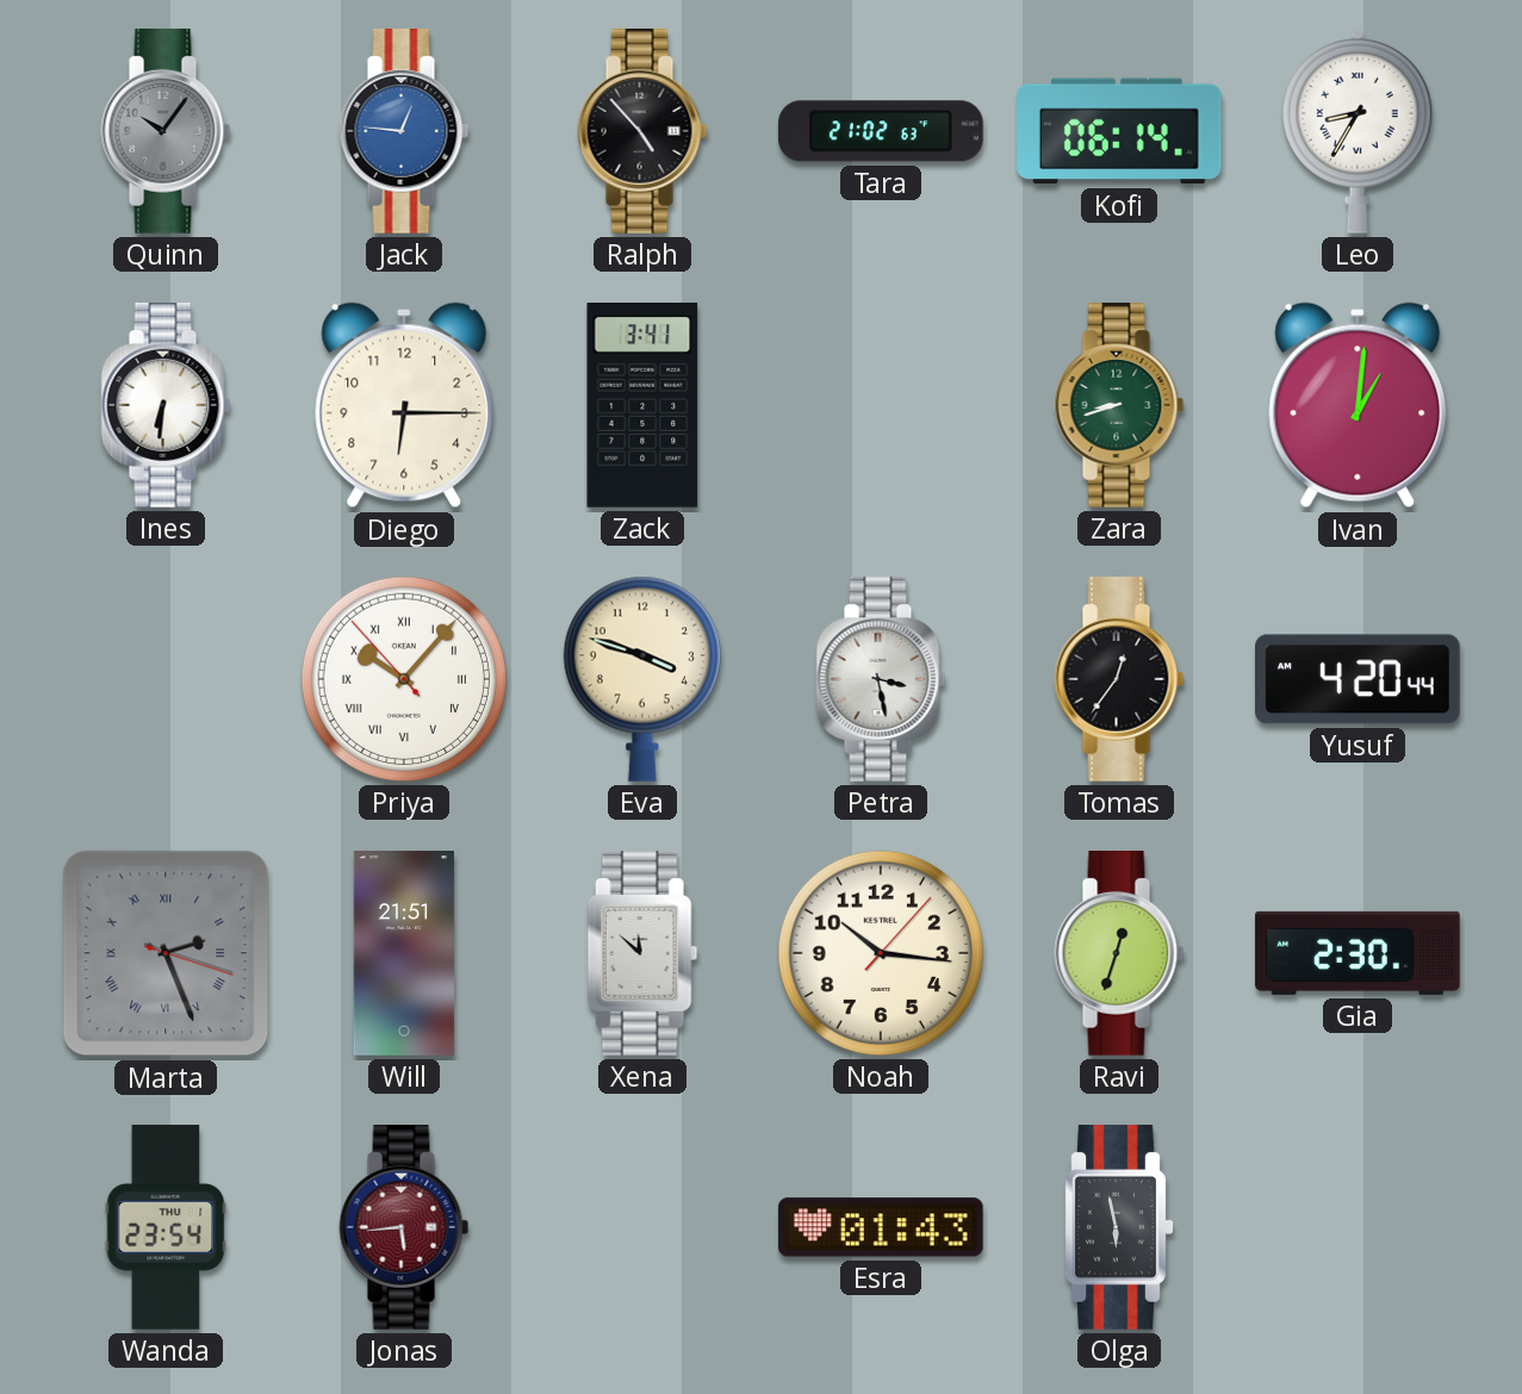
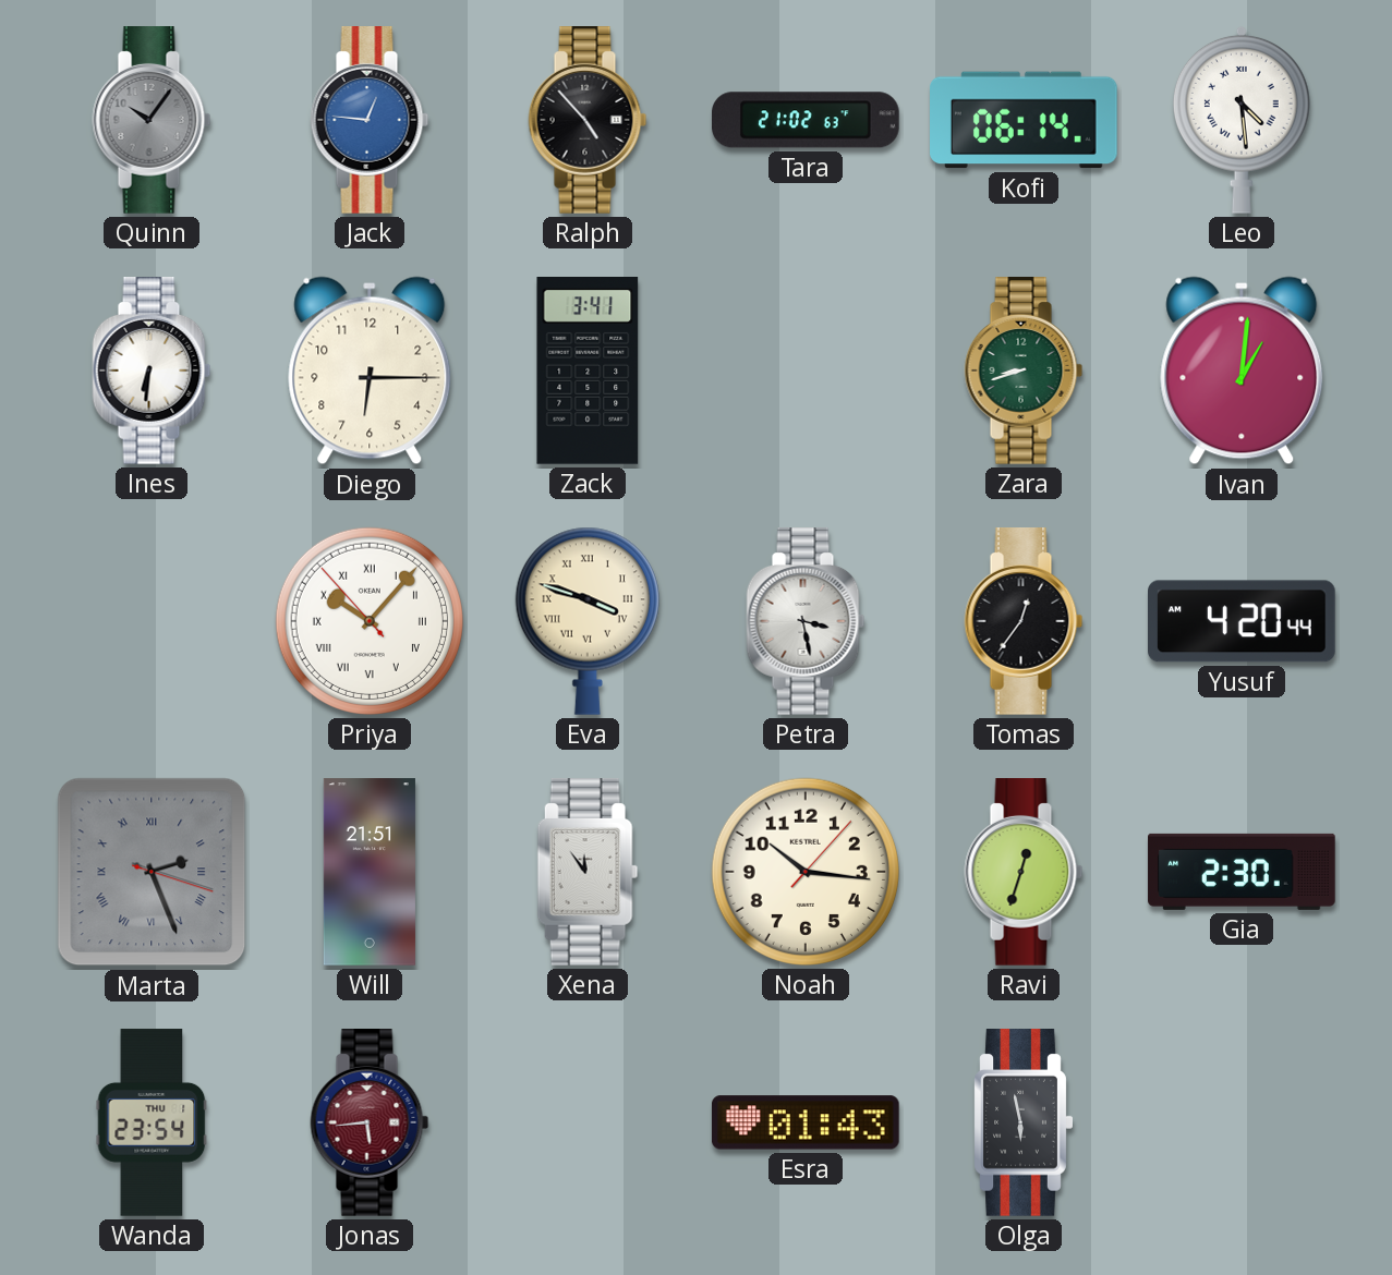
Leo: 8:35 -> 4:29 (1242, 120)
Eva numerals: Arabic -> Roman (588, 621)
Xena: 11:52 -> 11:54 (588, 873)
